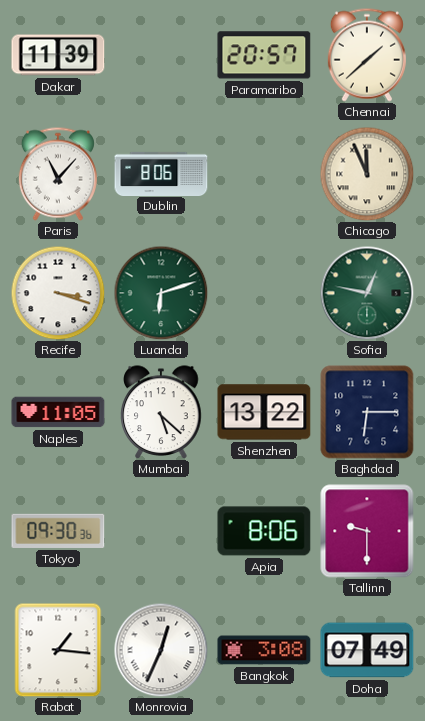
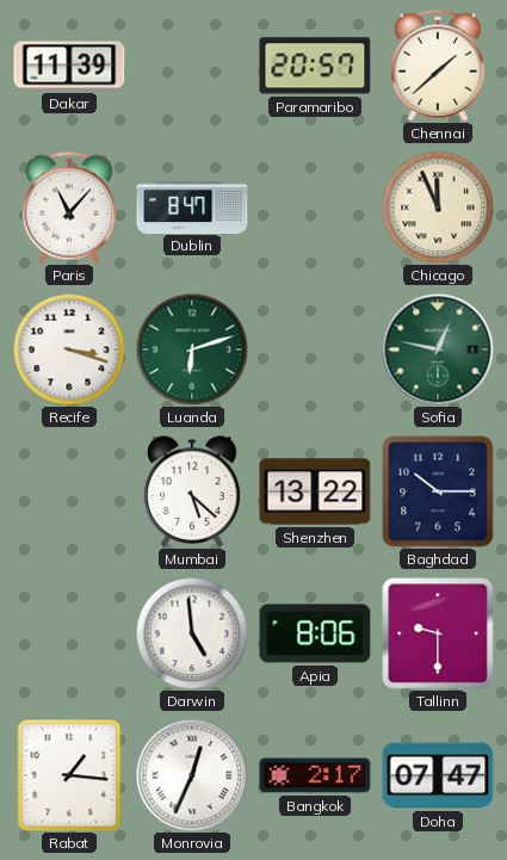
Dublin: 8:06 -> 8:47 (192, 206)
Naples: 11:05 -> none (58, 412)
Baghdad: 6:15 -> 10:15 (438, 491)
Tokyo: 09:30 -> none (58, 531)
Darwin: none -> 4:59 (192, 633)
Bangkok: 3:08 -> 2:17 (315, 775)
Doha: 07:49 -> 07:47 (438, 775)
